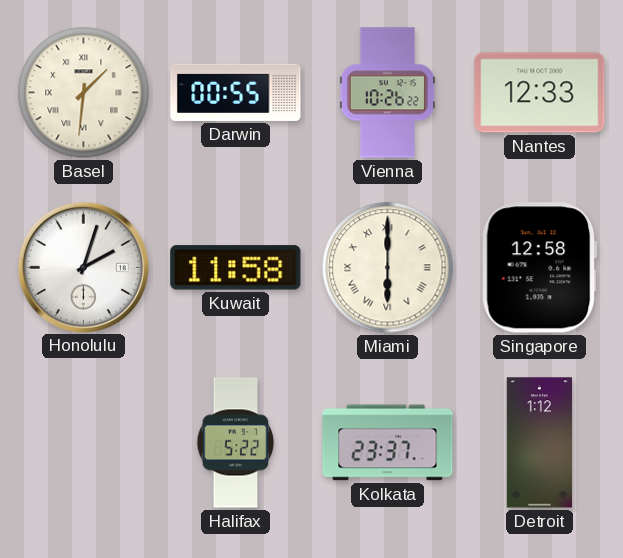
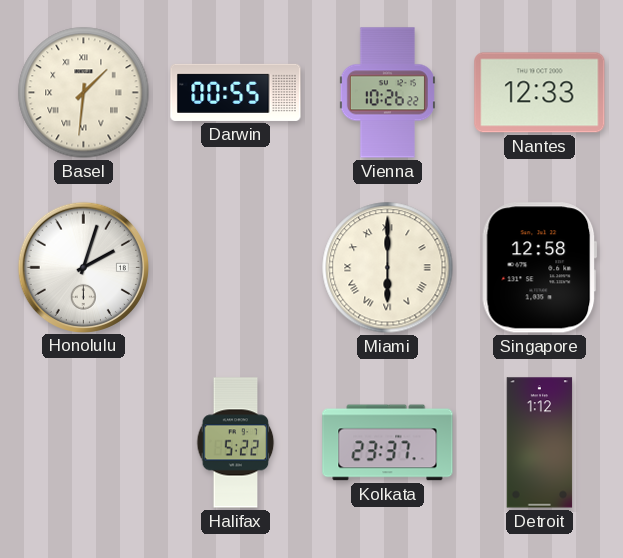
Kuwait: 11:58 -> none (236, 268)
